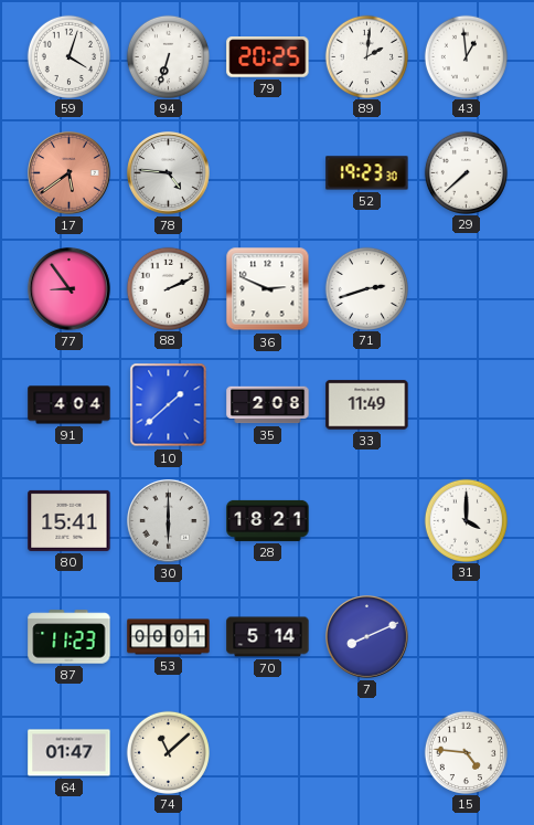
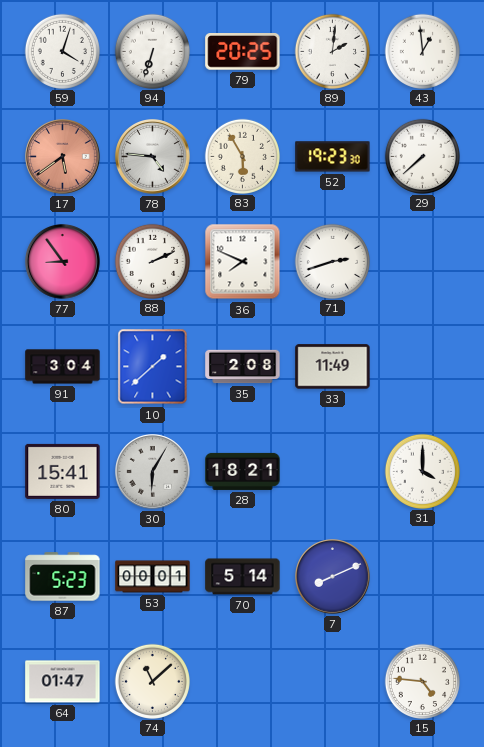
83: none -> 5:55 (242, 156)
36: 2:49 -> 7:49 (243, 262)
91: 4:04 -> 3:04 (63, 367)
30: 6:00 -> 6:05 (153, 472)
87: 11:23 -> 5:23 (63, 577)
